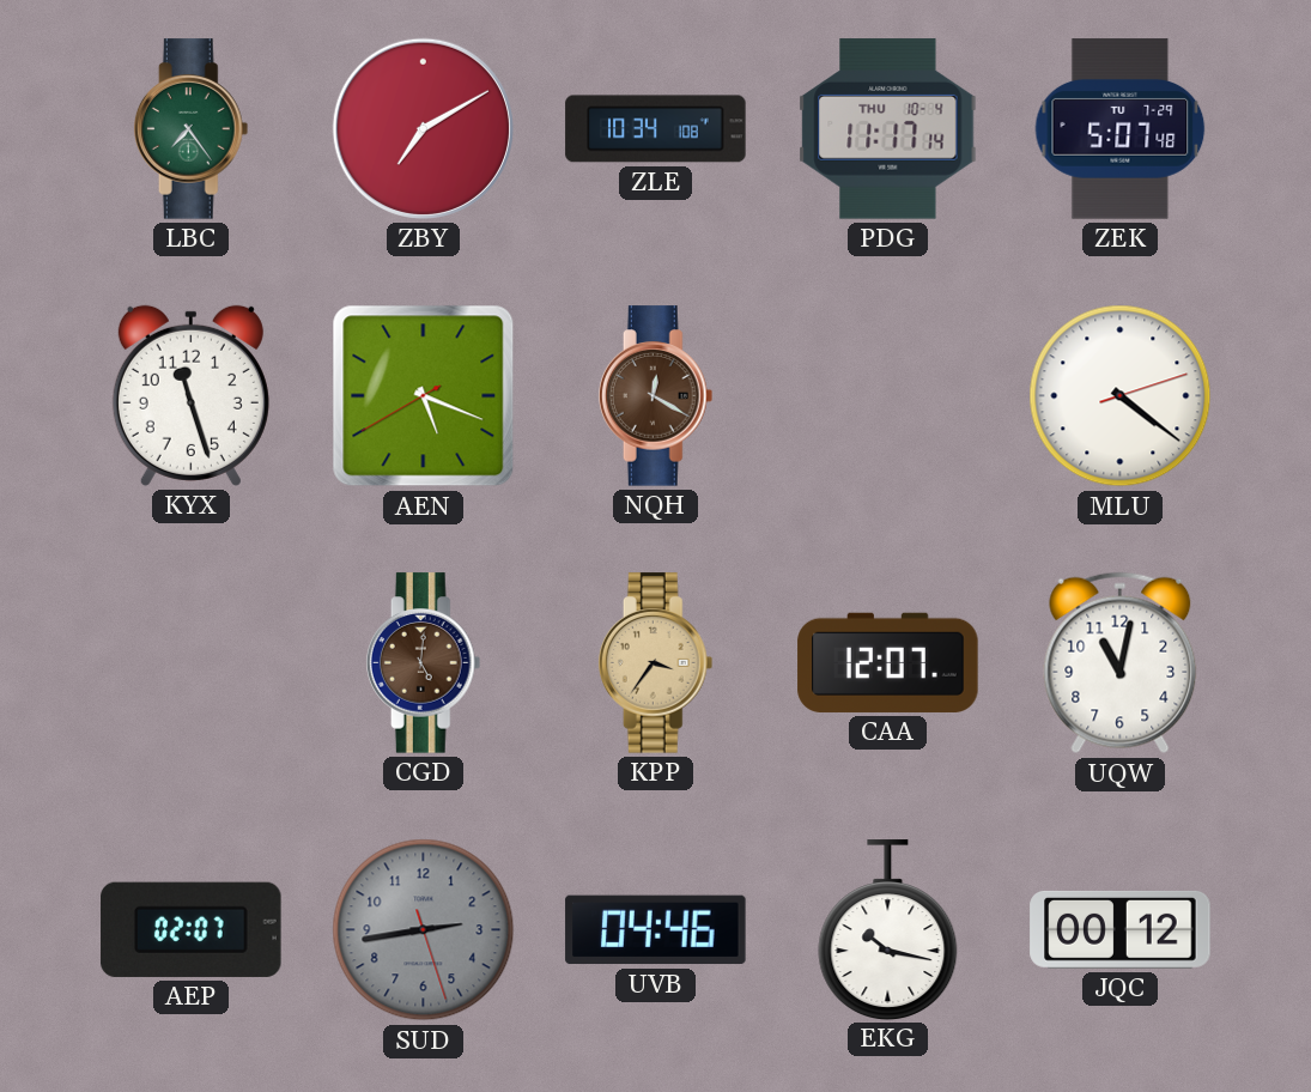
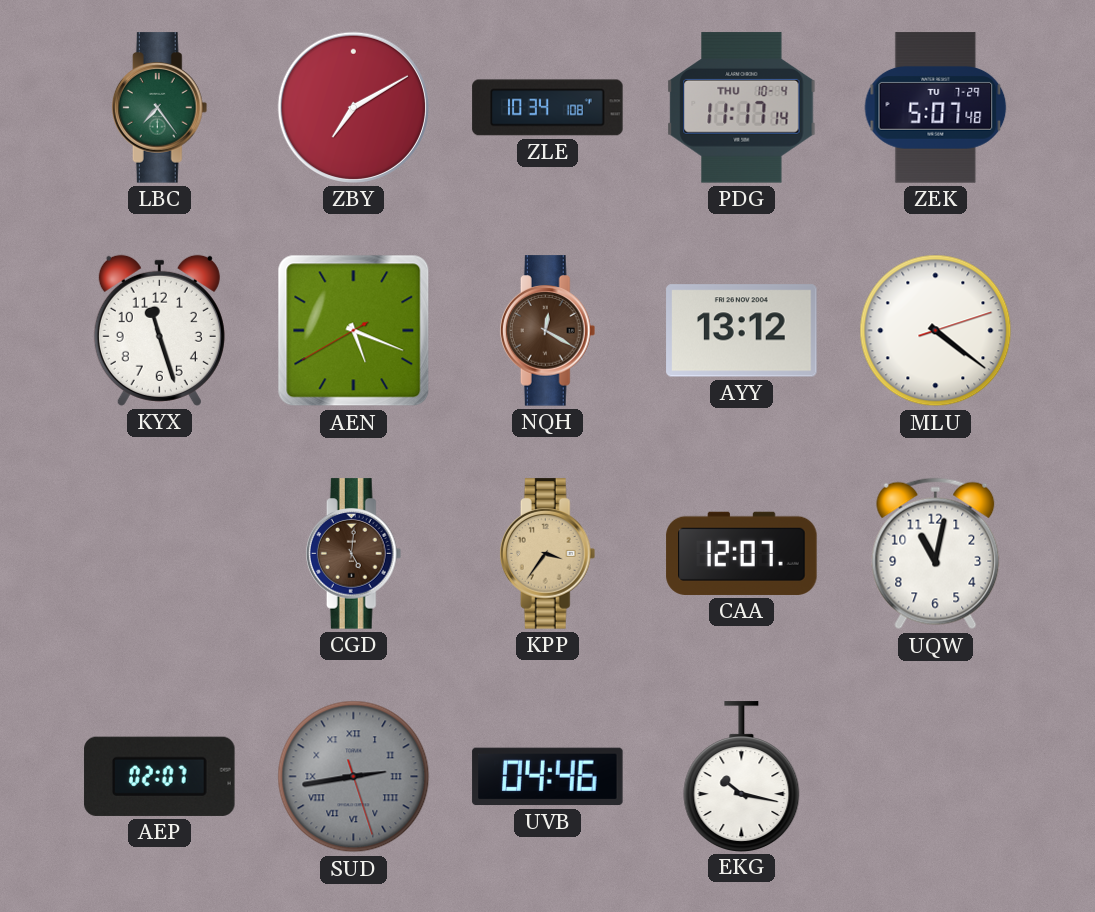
AYY: none -> 13:12 (742, 331)
SUD numerals: Arabic -> Roman (354, 777)
JQC: 00:12 -> none (1121, 929)
